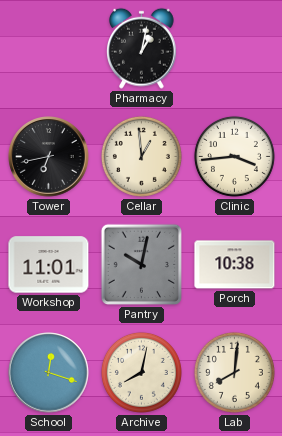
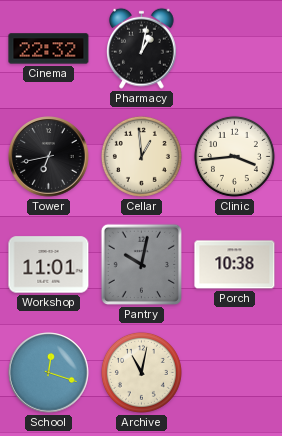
Cinema: none -> 22:32 (49, 49)
Archive: 8:02 -> 11:02 (141, 372)
Lab: 8:01 -> none (234, 372)
